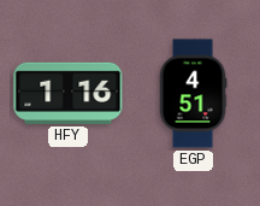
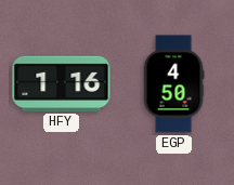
EGP: 4:51 -> 4:50 (173, 84)
